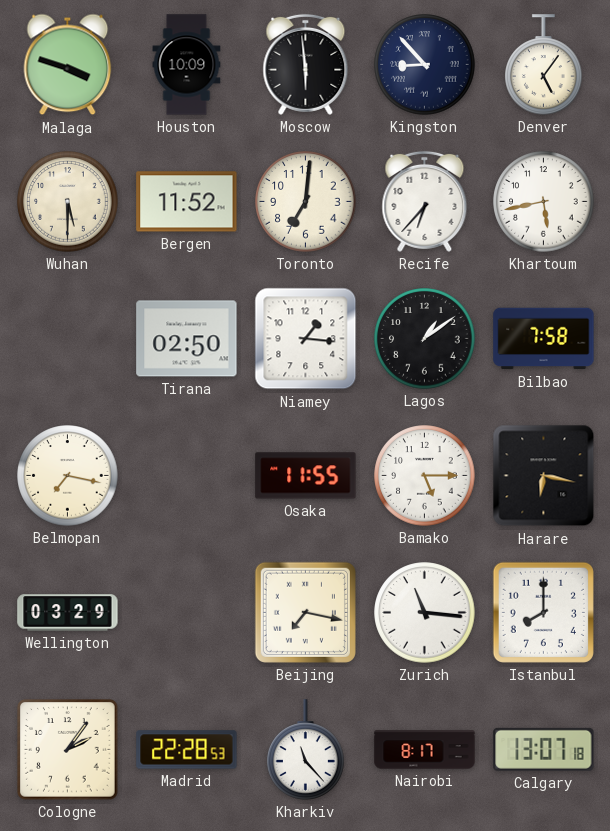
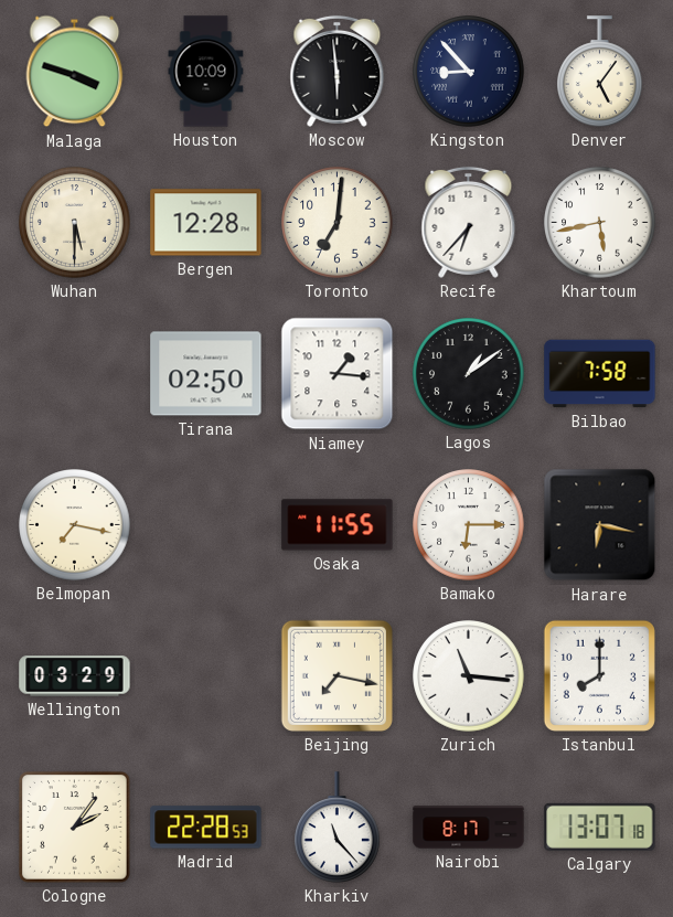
Bergen: 11:52 -> 12:28 (206, 223)
Bamako: 5:15 -> 6:15 (469, 525)
